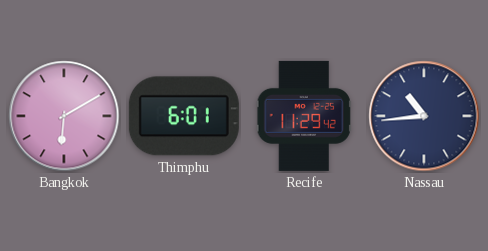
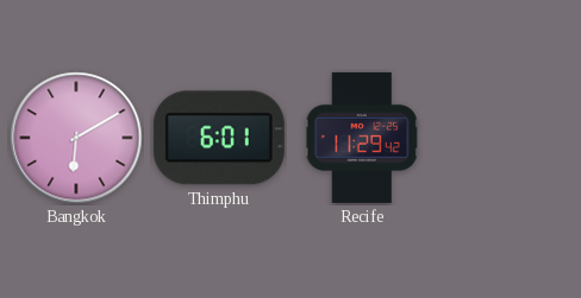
Nassau: 10:44 -> none (424, 116)
